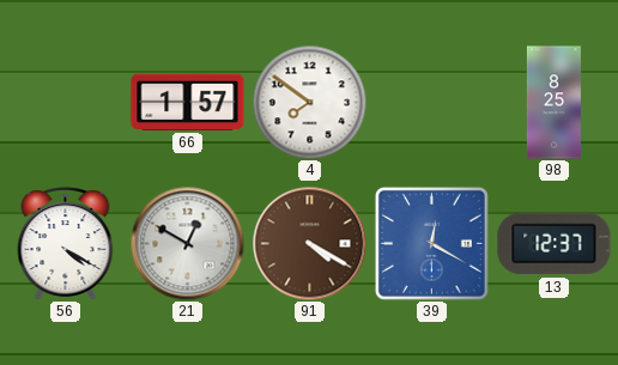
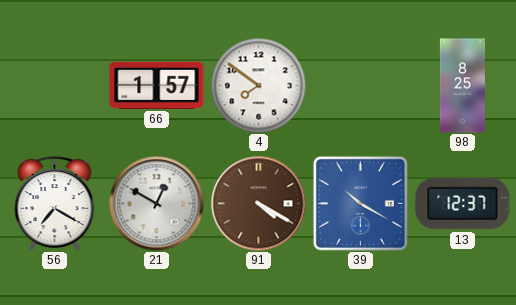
56: 4:20 -> 7:20 (55, 204)
39: 12:20 -> 10:20 (360, 203)
